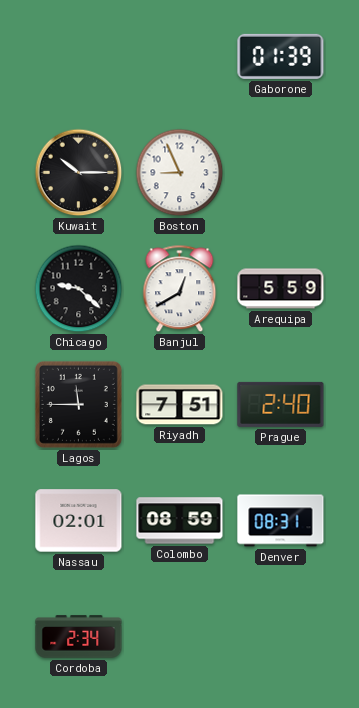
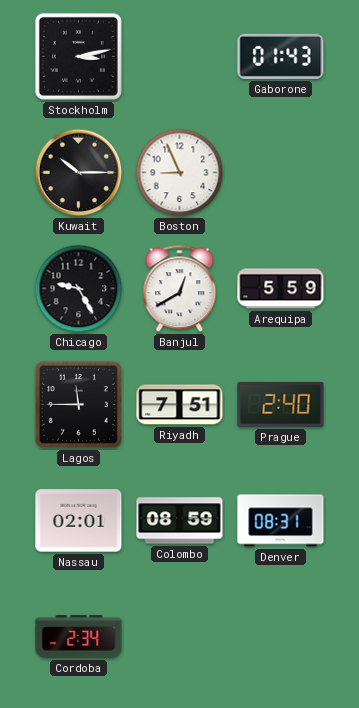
Stockholm: none -> 3:13 (78, 56)
Gaborone: 01:39 -> 01:43 (281, 56)
Chicago: 9:22 -> 9:25 (79, 289)
